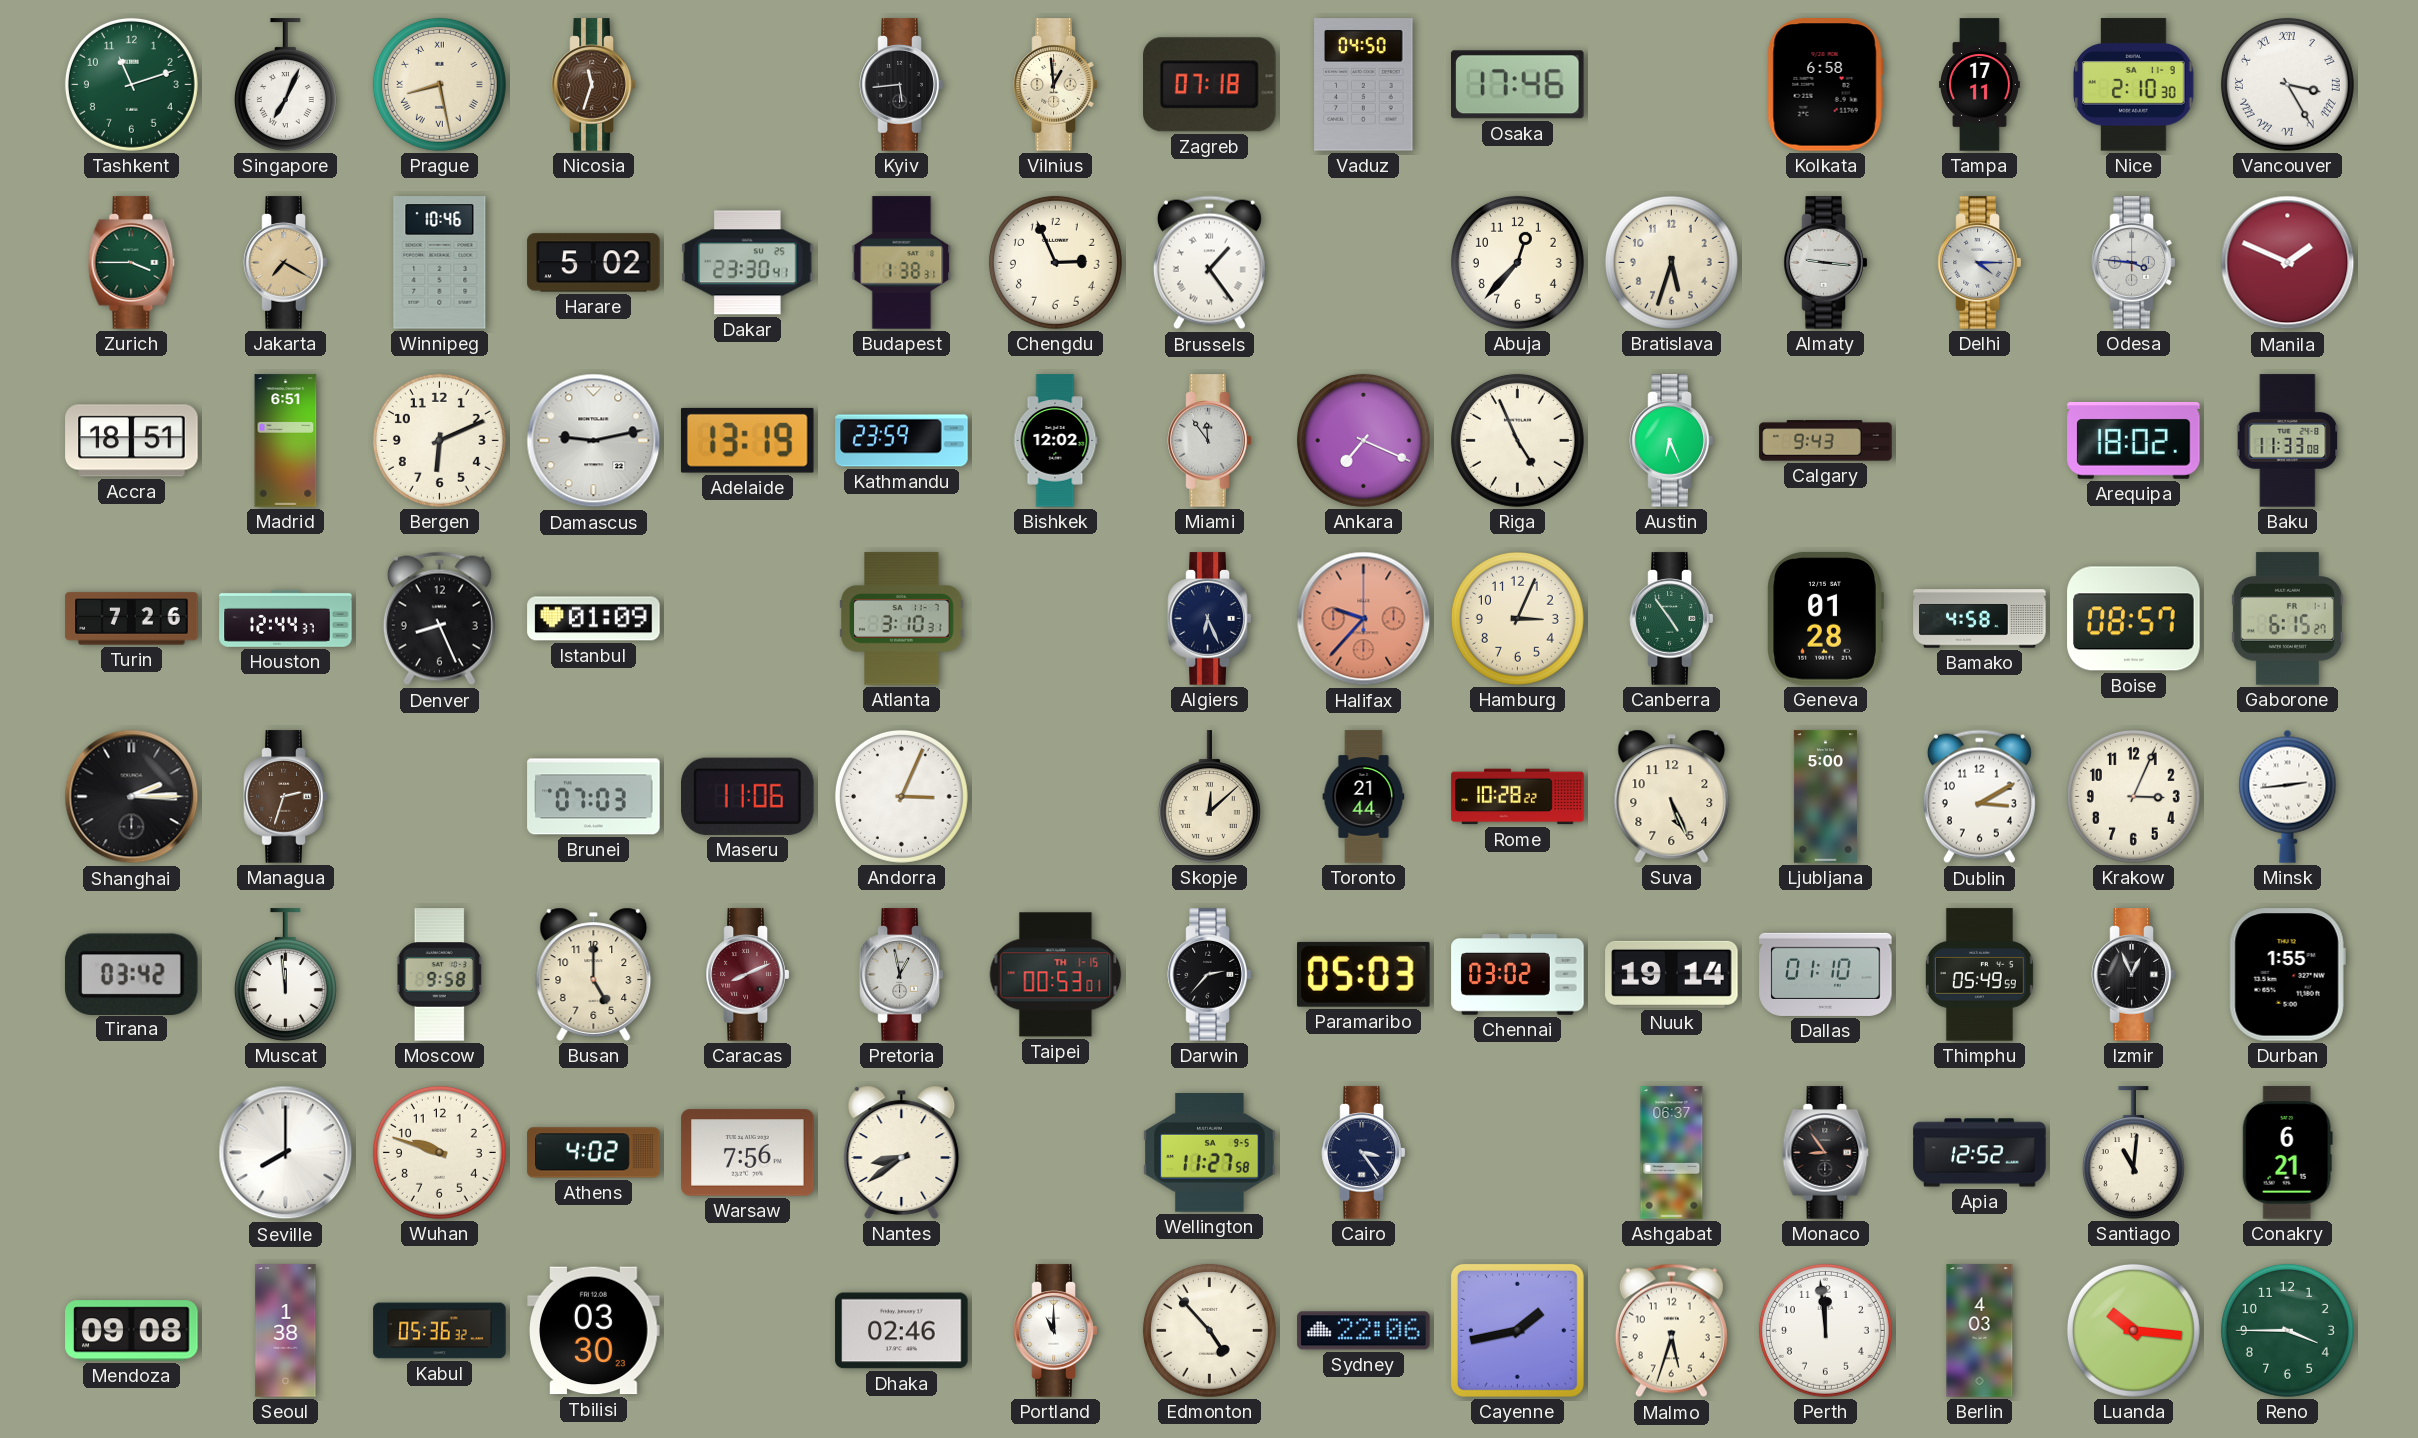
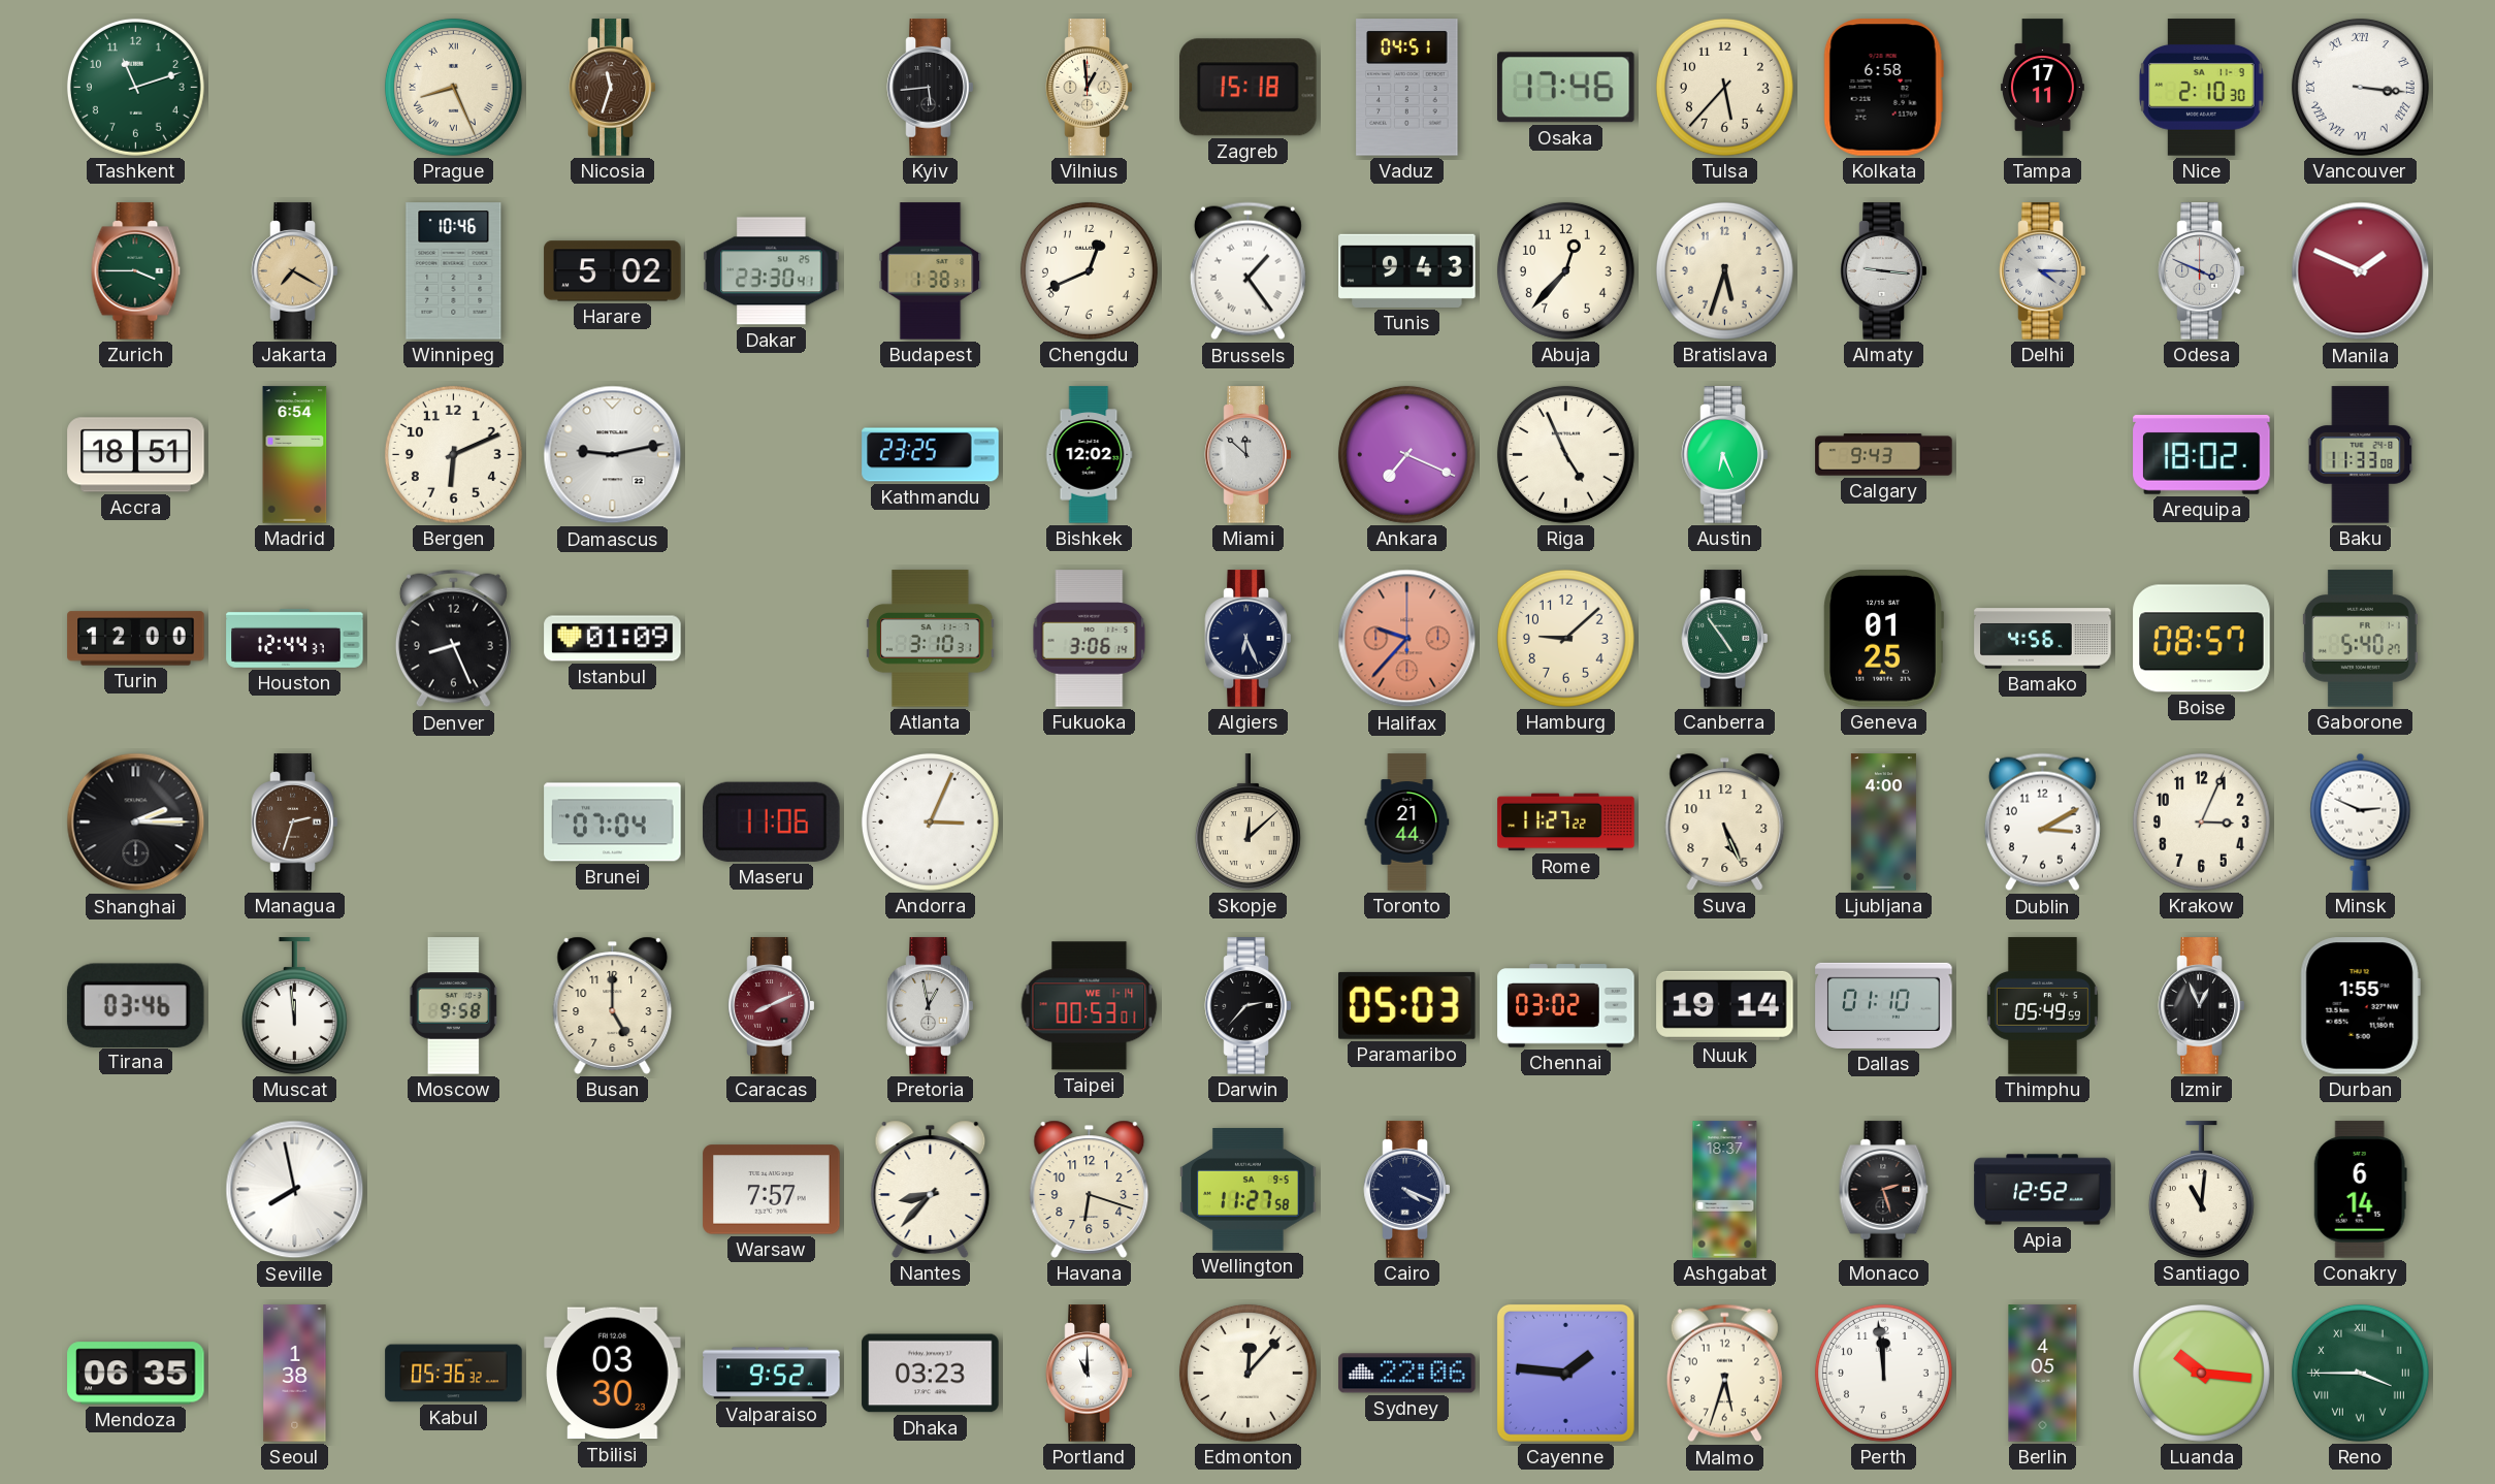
Singapore: 7:04 -> none (285, 85)
Prague: 8:28 -> 8:26 (453, 87)
Zagreb: 07:18 -> 15:18 (1249, 88)
Vaduz: 04:50 -> 04:51 (1407, 88)
Tulsa: none -> 5:37 (1724, 87)
Vancouver: 3:25 -> 3:16 (2360, 87)
Chengdu: 2:56 -> 12:41 (1089, 270)
Tunis: none -> 9:43 (1407, 270)
Odesa: 3:46 -> 3:49 (2202, 271)
Madrid: 6:51 -> 6:54 (295, 455)
Adelaide: 13:19 -> none (747, 440)
Kathmandu: 23:59 -> 23:25 (931, 455)
Miami: 11:54 -> 11:52 (1249, 455)
Turin: 7:26 -> 12:00 (136, 639)
Fukuoka: none -> 3:06 (1090, 639)
Hamburg: 3:04 -> 9:08 (1565, 638)
Geneva: 01:28 -> 01:25 (1883, 639)
Bamako: 4:58 -> 4:56 (2043, 639)
Gaborone: 6:15 -> 5:40 (2360, 639)
Brunei: 07:03 -> 07:04 (613, 822)
Rome: 10:28 -> 11:27 (1566, 822)
Ljubljana: 5:00 -> 4:00 (1883, 822)
Minsk: 2:44 -> 2:49 (2361, 821)
Tirana: 03:42 -> 03:46 (135, 1005)
Taipei date: TH 1-15 -> WE 1-14 (1090, 1006)
Seville: 8:00 -> 7:58 (295, 1190)
Wuhan: 9:48 -> none (439, 1152)
Athens: 4:02 -> none (594, 1153)
Warsaw: 7:56 -> 7:57 (772, 1190)
Nantes: 8:39 -> 8:37 (931, 1189)
Havana: none -> 6:18 (1090, 1189)
Cairo: 3:24 -> 4:19 (1407, 1190)
Ashgabat: 06:37 -> 18:37 (1725, 1190)
Monaco: 8:54 -> 2:27 (1884, 1190)
Conakry: 6:21 -> 6:14 (2360, 1190)
Mendoza: 09:08 -> 06:35 (136, 1374)
Valparaiso: none -> 9:52 (772, 1374)
Dhaka: 02:46 -> 03:23 (931, 1374)
Edmonton: 4:53 -> 12:07 (1247, 1373)
Cayenne: 1:43 -> 1:46 (1565, 1373)
Berlin: 4:03 -> 4:05 (2043, 1374)
Reno numerals: Arabic -> Roman (2360, 1373)
